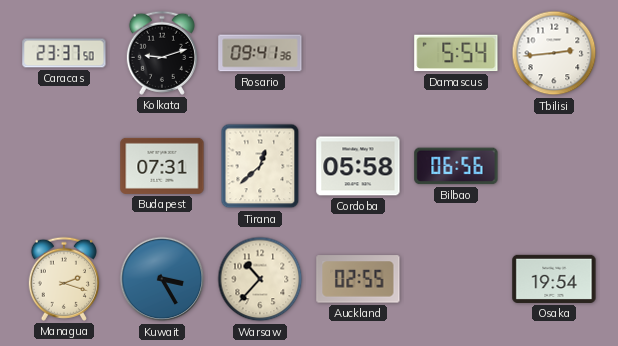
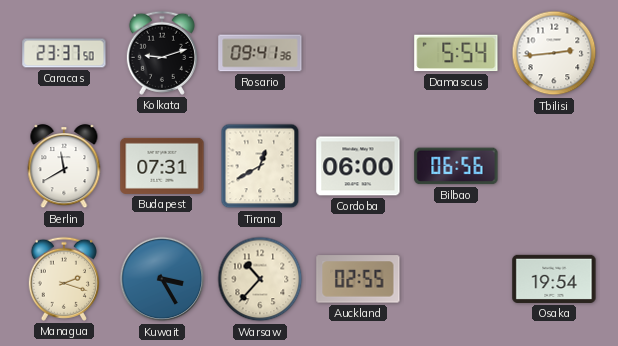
Berlin: none -> 11:40 (64, 167)
Tirana: 12:38 -> 12:40 (260, 166)
Cordoba: 05:58 -> 06:00 (358, 166)
